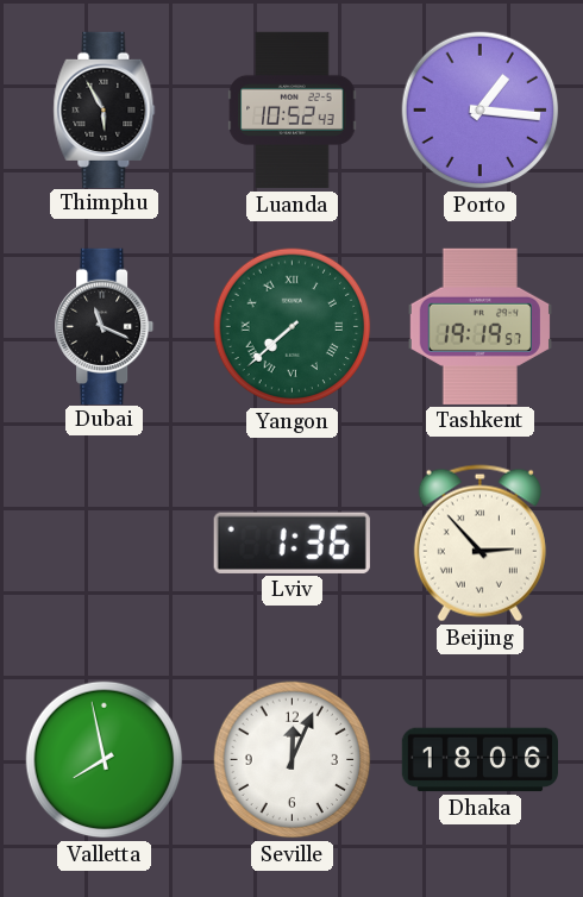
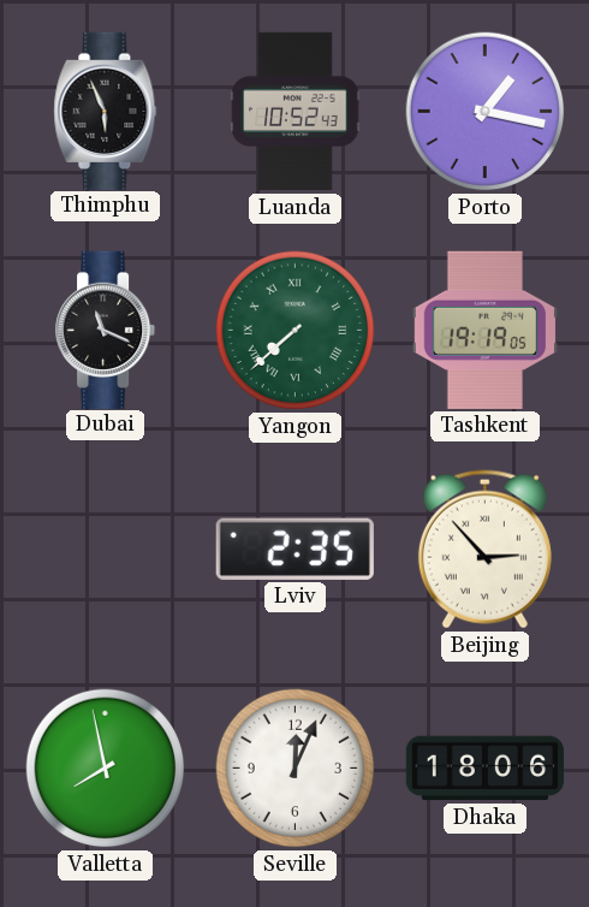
Thimphu: 5:55 -> 5:56 (106, 111)
Porto: 1:16 -> 1:17 (486, 112)
Tashkent: 19:19:57 -> 19:19:05 (484, 330)
Lviv: 1:36 -> 2:35 (294, 549)
